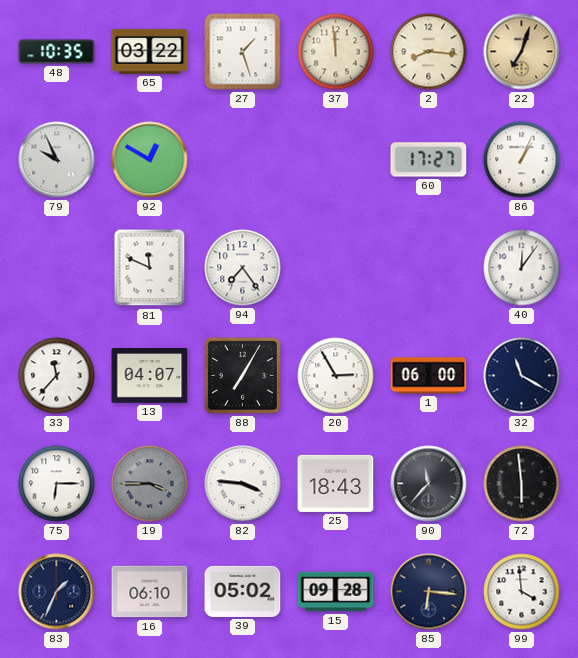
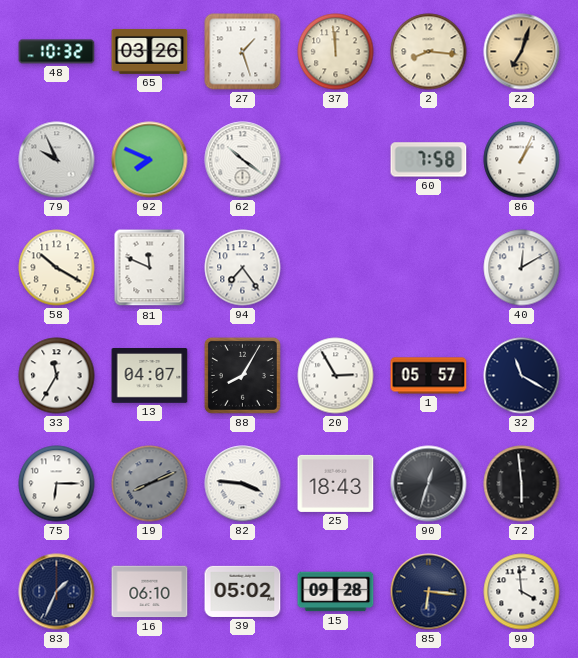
48: 10:35 -> 10:32 (57, 52)
65: 03:22 -> 03:26 (150, 51)
92: 12:50 -> 7:49 (150, 160)
62: none -> 10:21 (243, 160)
60: 17:27 -> 7:58 (429, 160)
58: none -> 10:20 (57, 268)
40: 12:06 -> 12:10 (522, 268)
33: 11:37 -> 11:35 (57, 376)
88: 7:05 -> 8:05 (242, 375)
1: 06:00 -> 05:57 (429, 376)
19: 3:45 -> 8:11 (150, 484)
90: 11:37 -> 12:33 (429, 484)
